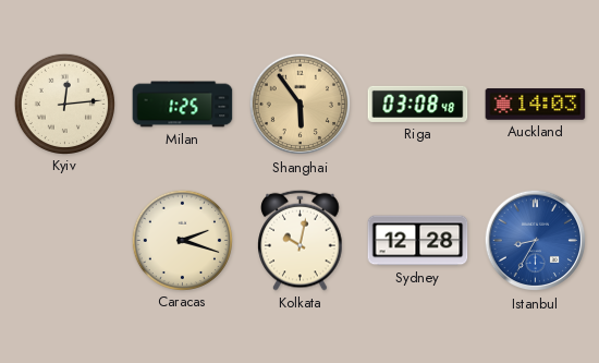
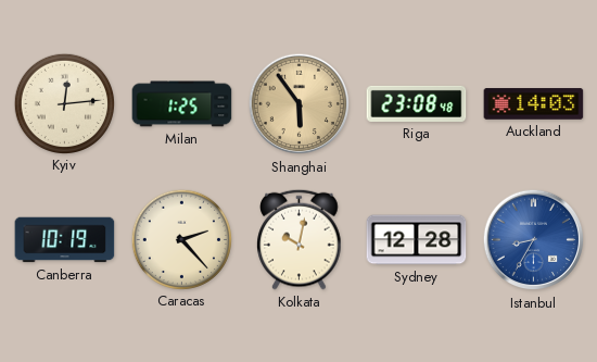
Riga: 03:08 -> 23:08 (417, 103)
Canberra: none -> 10:19 (65, 240)
Caracas: 2:18 -> 2:23 (181, 239)
